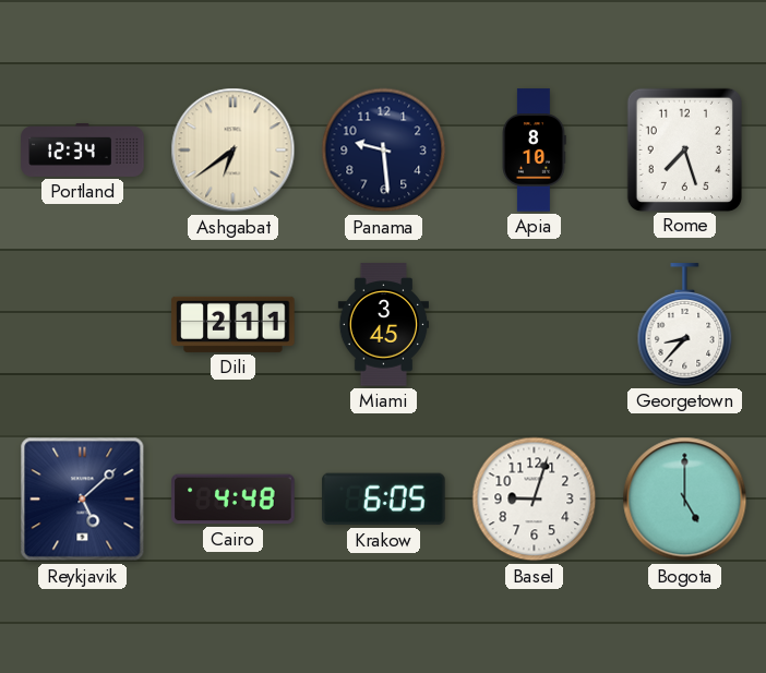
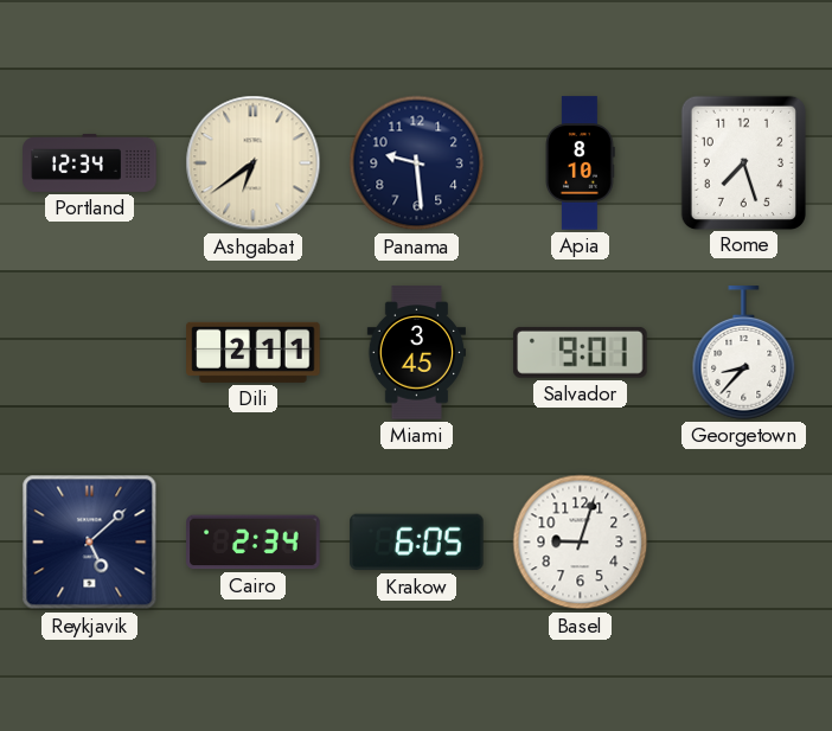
Salvador: none -> 9:01 (581, 352)
Cairo: 4:48 -> 2:34 (254, 543)
Bogota: 5:00 -> none (685, 500)
